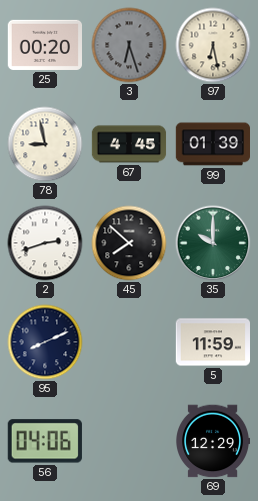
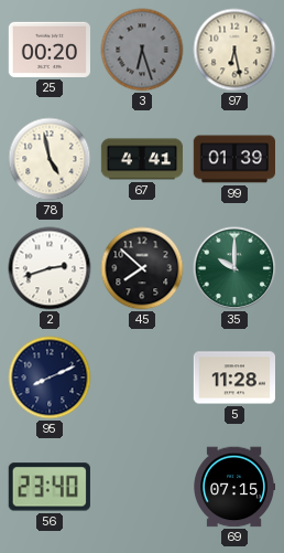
78: 8:58 -> 4:58 (50, 159)
67: 4:45 -> 4:41 (142, 159)
5: 11:59 -> 11:28 (233, 377)
56: 04:06 -> 23:40 (50, 487)
69: 12:29 -> 07:15 (236, 487)
